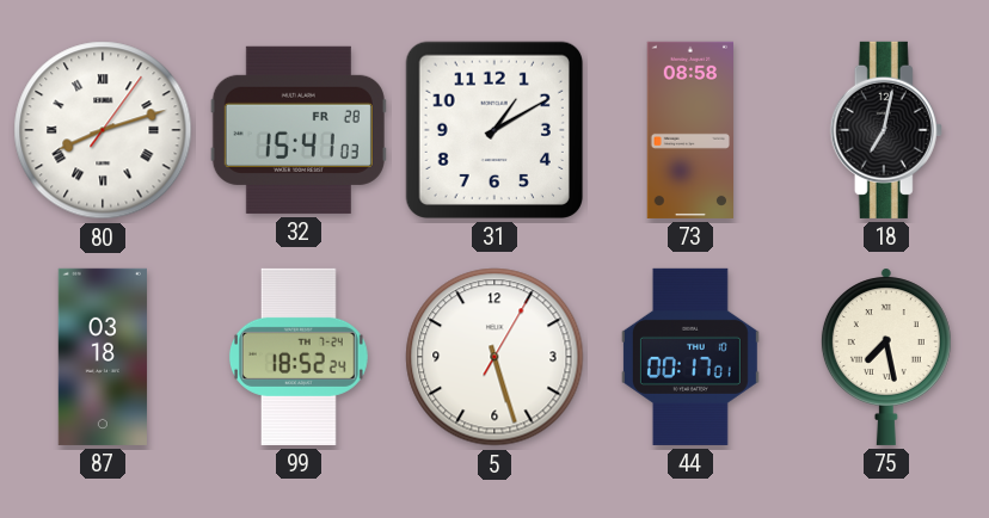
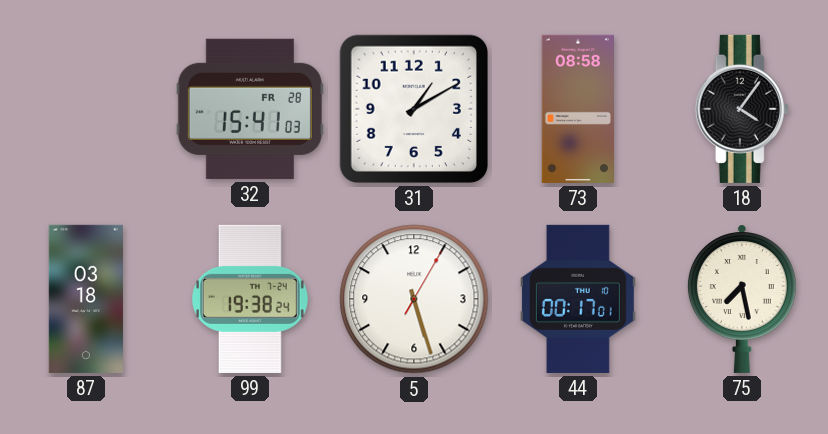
80: 8:12 -> none (103, 130)
18: 7:02 -> 4:06 (742, 109)
99: 18:52 -> 19:38 (250, 299)
